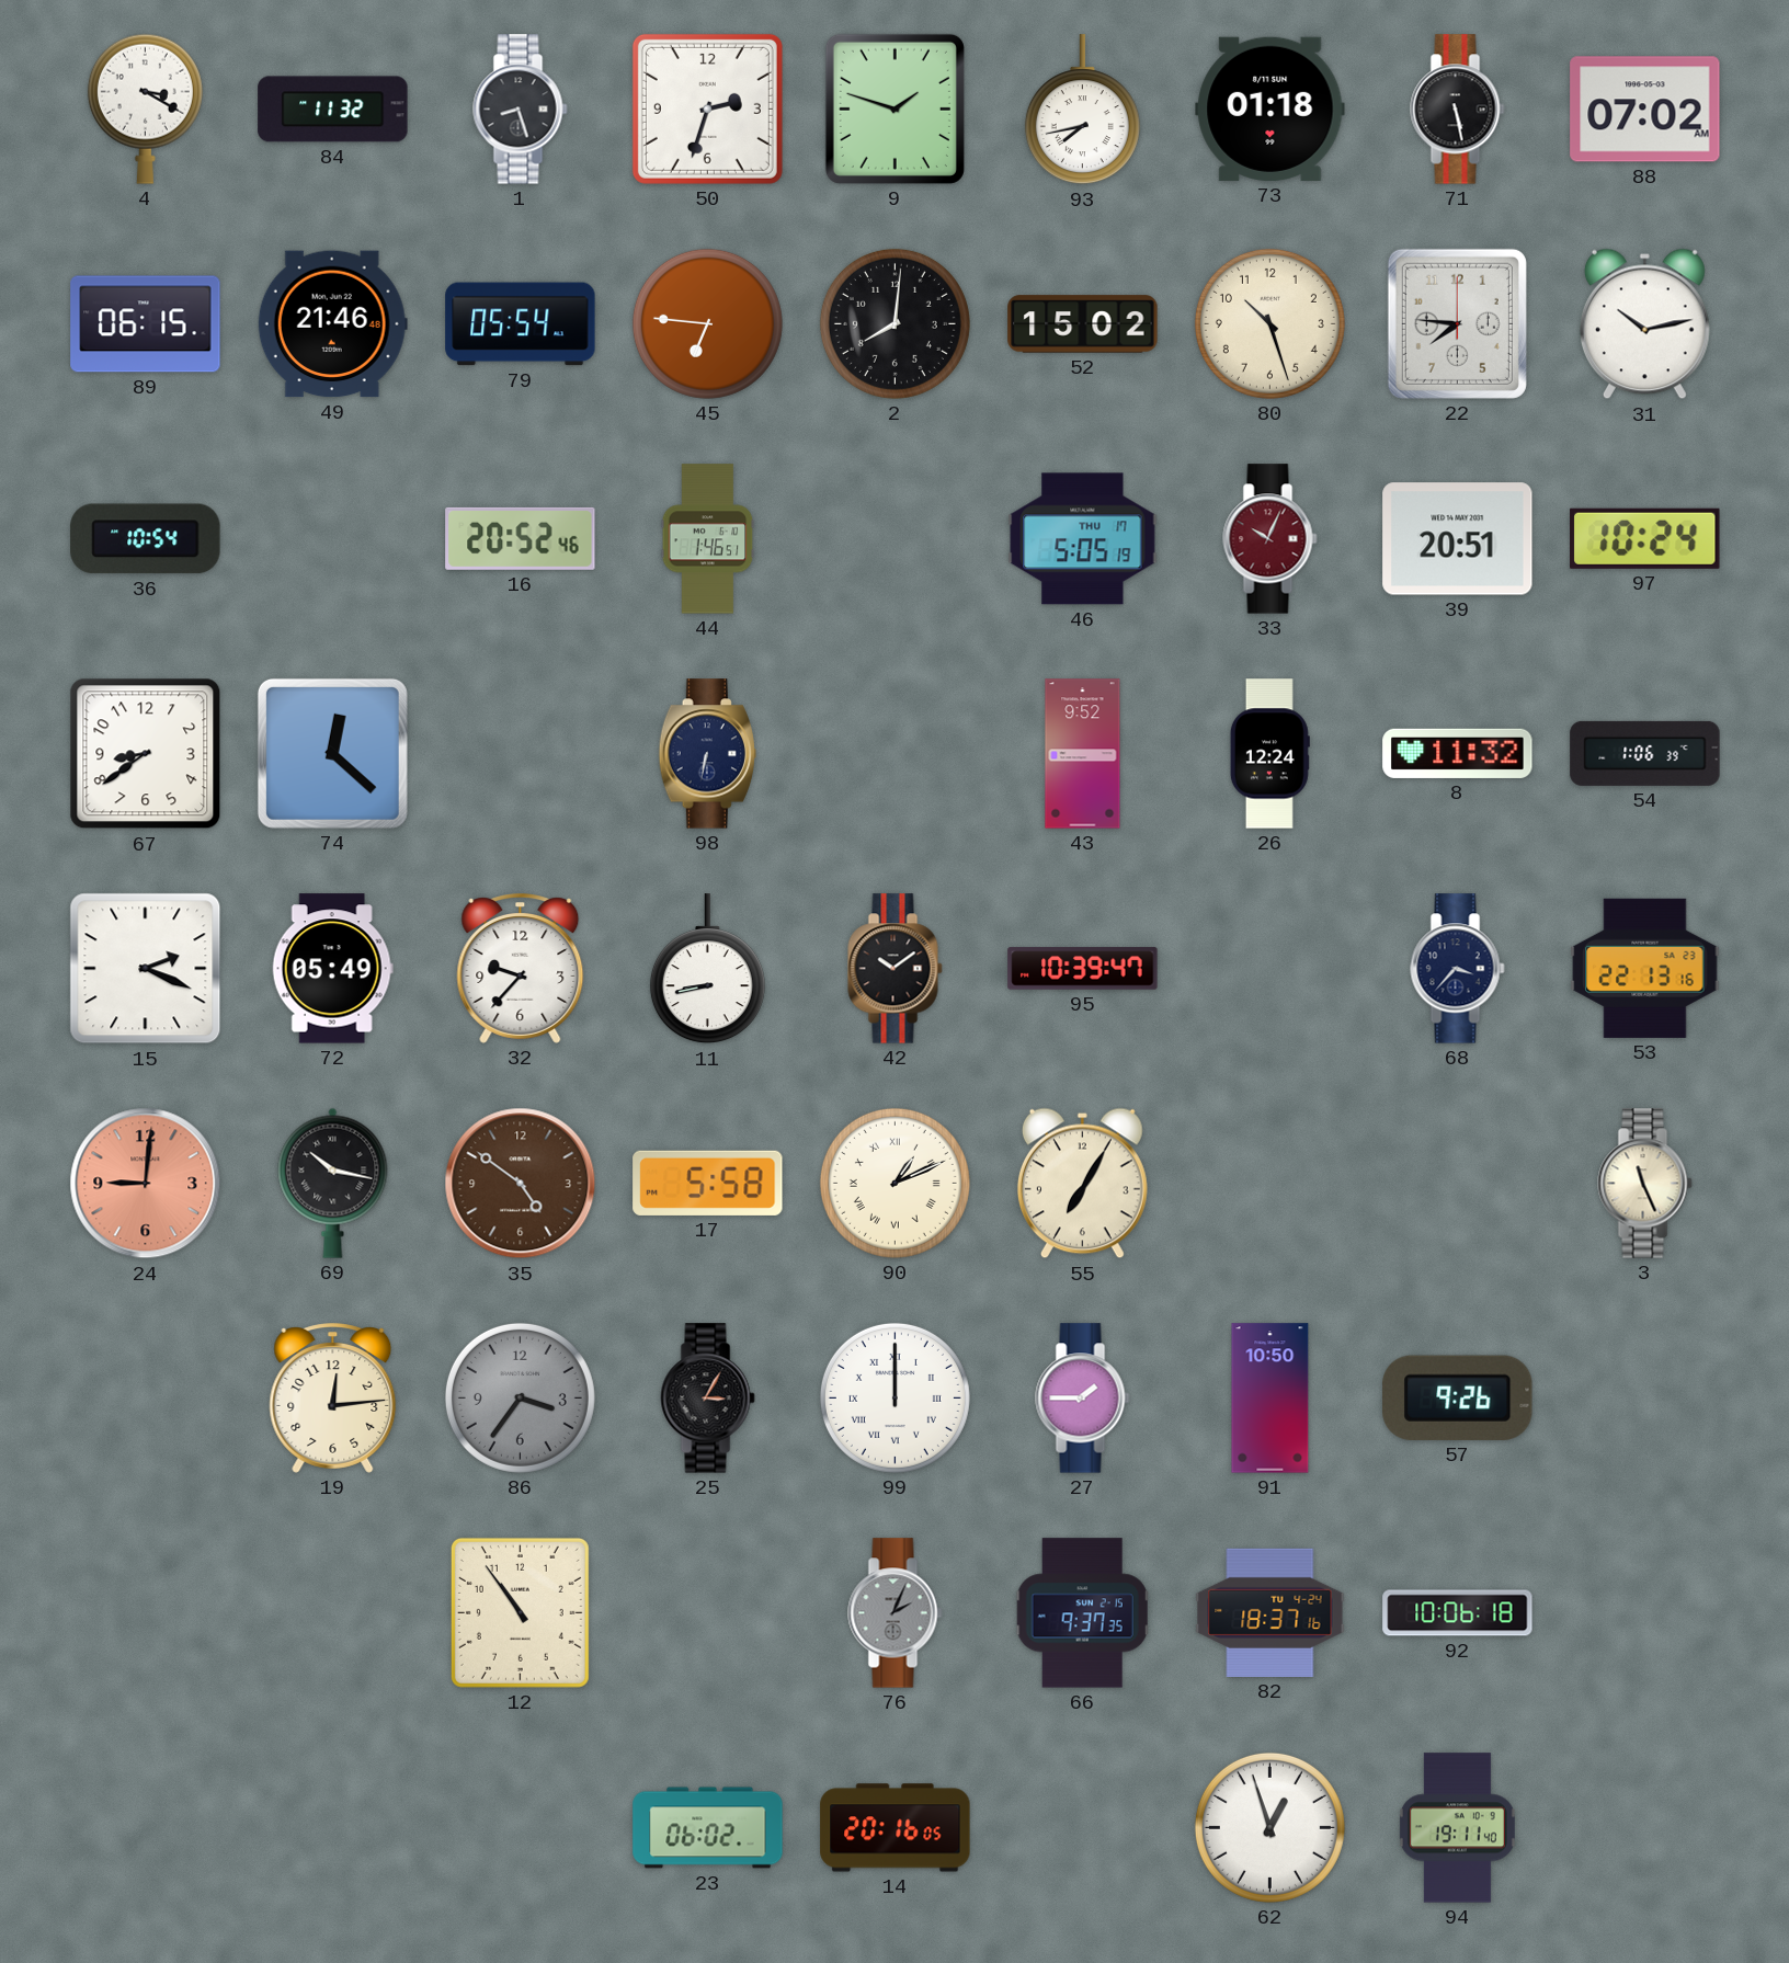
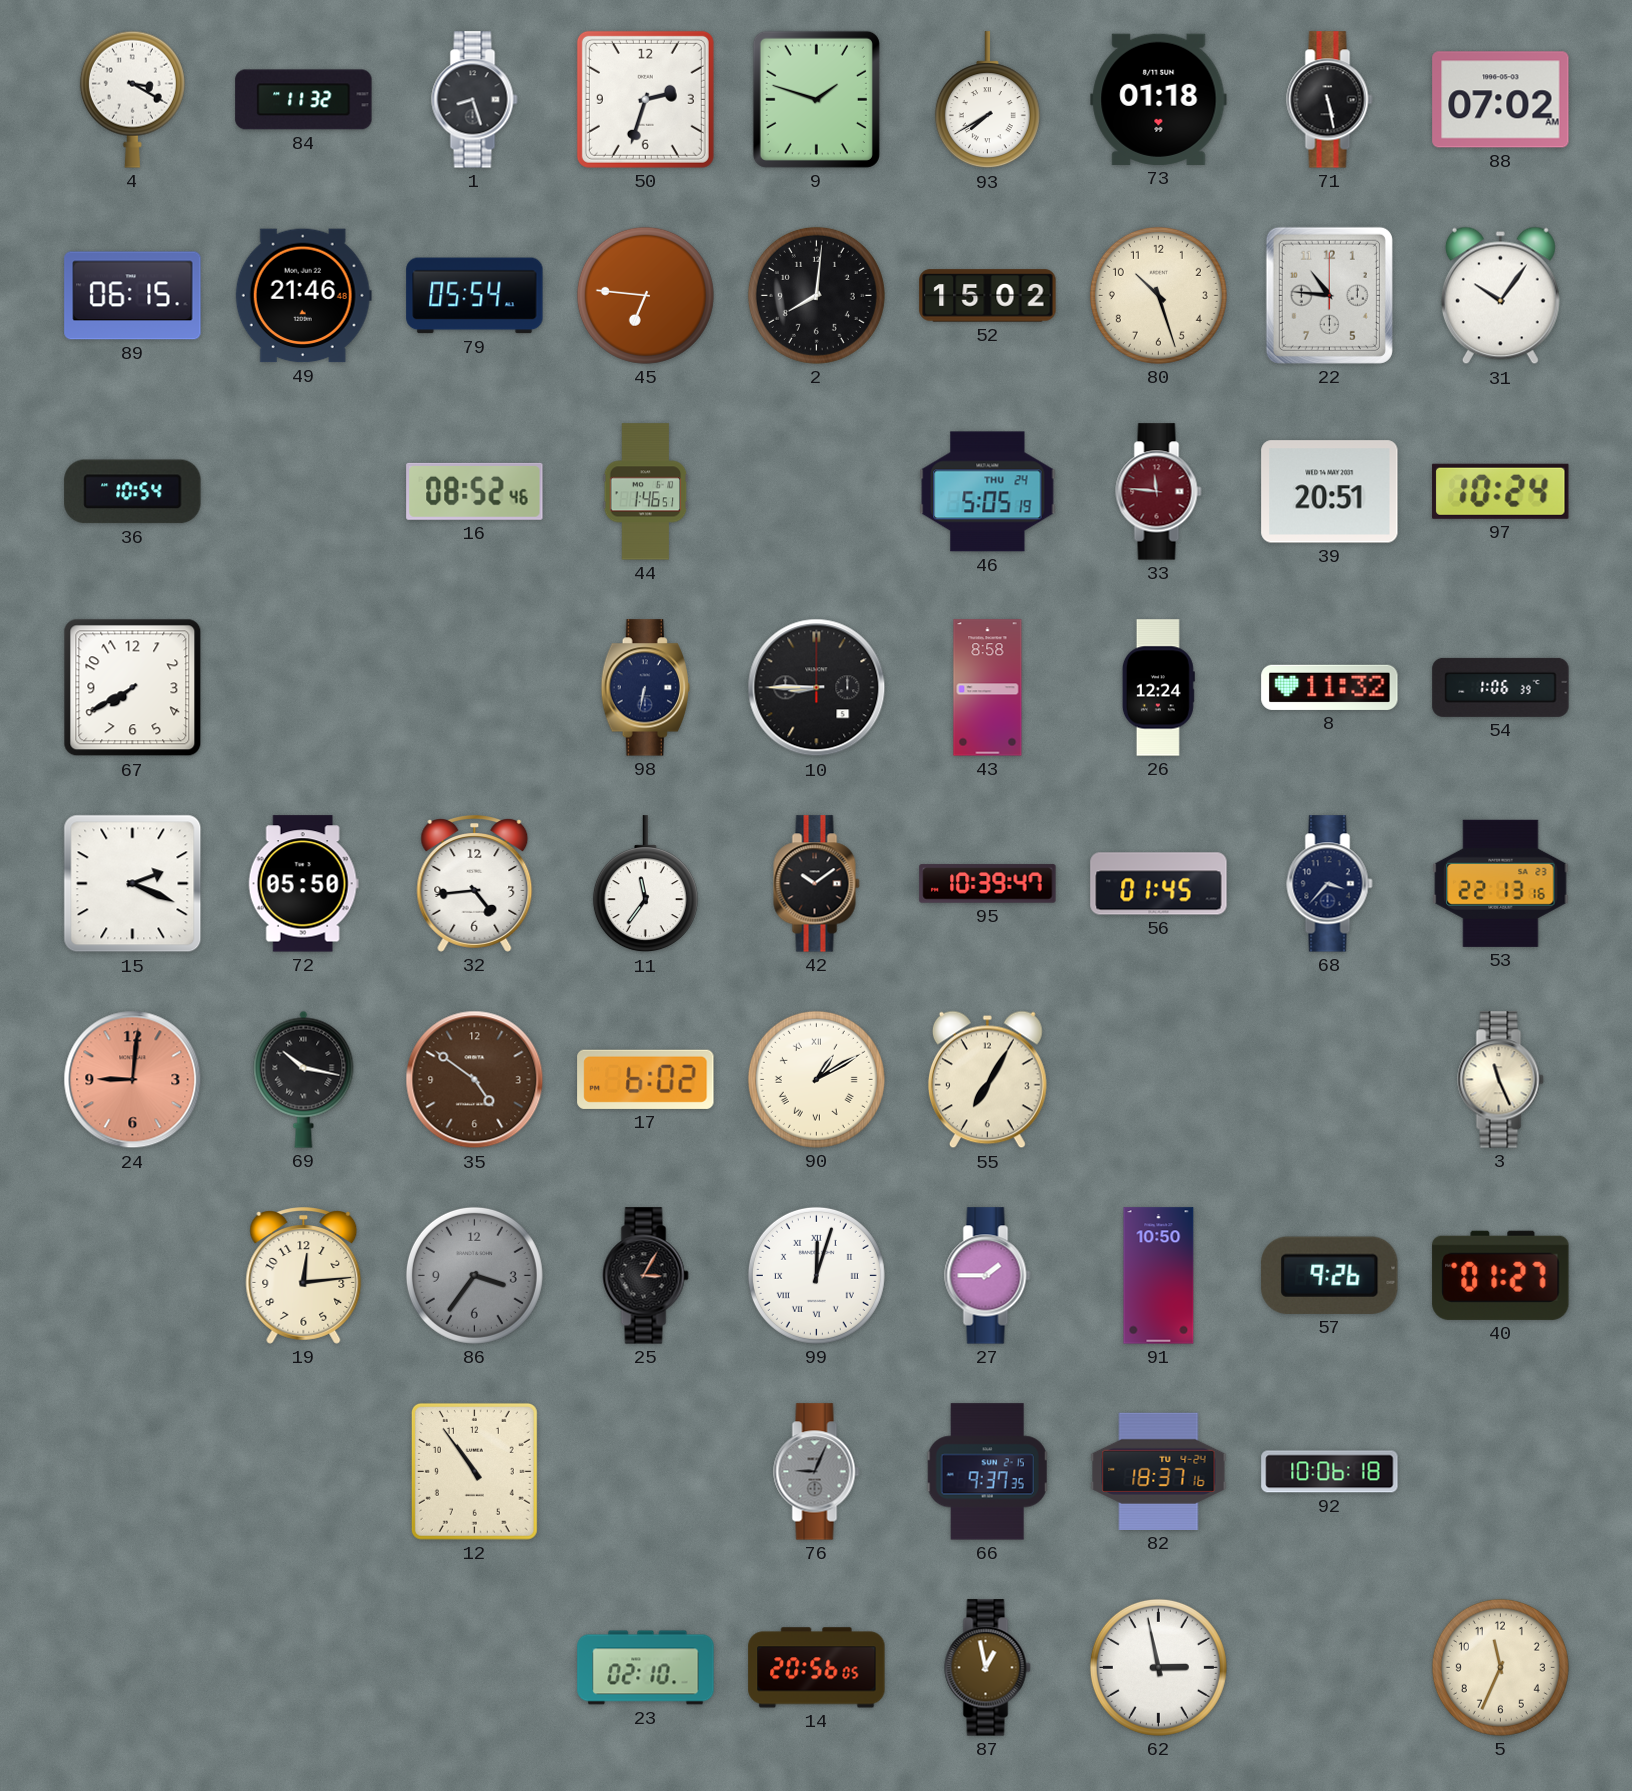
93: 7:43 -> 7:40 (987, 100)
22: 7:46 -> 10:46 (1329, 295)
31: 10:13 -> 10:06 (1500, 296)
16: 20:52 -> 08:52 (475, 491)
46 date: THU 17 -> THU 24 (988, 492)
33: 10:04 -> 11:46 (1159, 492)
67: 8:39 -> 7:40 (133, 688)
74: 12:22 -> none (332, 753)
10: none -> 8:45 (817, 688)
43: 9:52 -> 8:58 (988, 688)
72: 05:49 -> 05:50 (303, 884)
32: 9:37 -> 4:44 (475, 884)
11: 8:43 -> 11:36 (645, 884)
56: none -> 01:45 (1159, 884)
17: 5:58 -> 6:02 (646, 1079)
90: 1:11 -> 1:10 (816, 1079)
99: 12:00 -> 12:03 (816, 1275)
40: none -> 01:27 (1501, 1275)
76: 2:04 -> 9:04 (817, 1472)
23: 06:02 -> 02:10 (646, 1668)
14: 20:16 -> 20:56 (817, 1668)
87: none -> 12:58 (988, 1668)
62: 12:57 -> 2:58 (1158, 1667)
94: 19:11 -> none (1457, 1828)
5: none -> 11:34 (1500, 1667)
